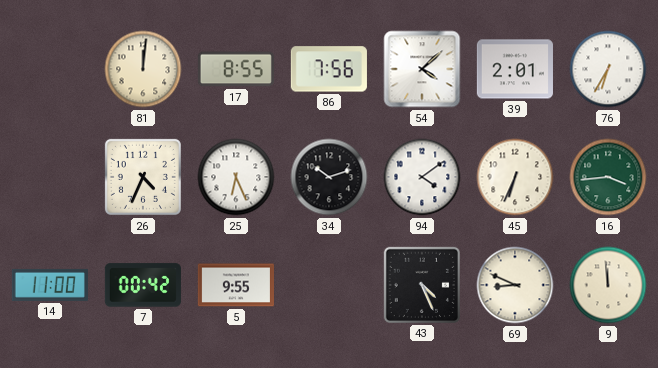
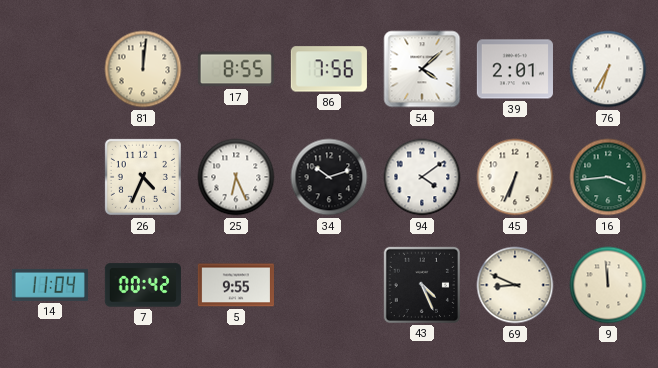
14: 11:00 -> 11:04 (50, 285)
